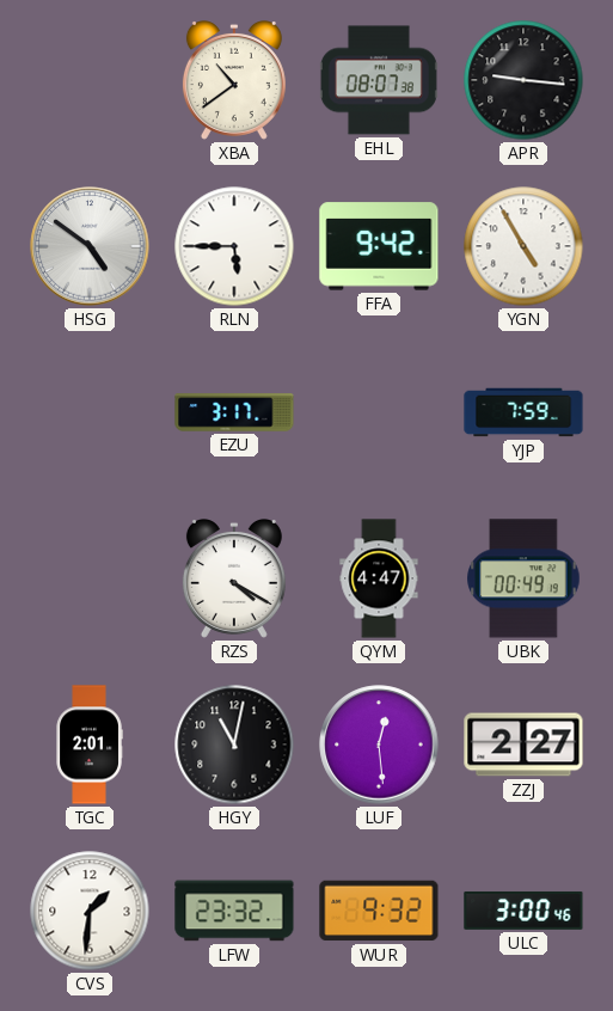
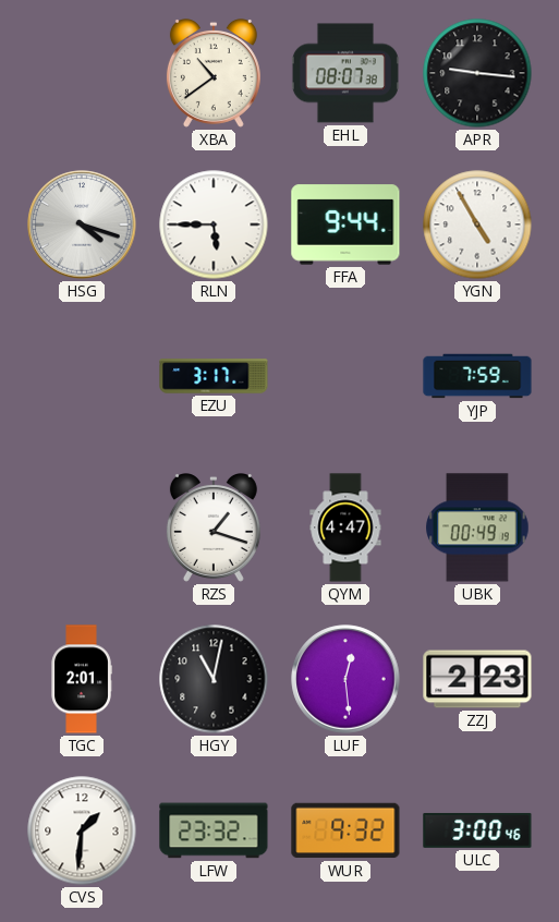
HSG: 4:51 -> 4:18 (82, 225)
FFA: 9:42 -> 9:44 (345, 225)
RZS: 4:20 -> 1:18 (214, 529)
ZZJ: 2:27 -> 2:23 (477, 679)
